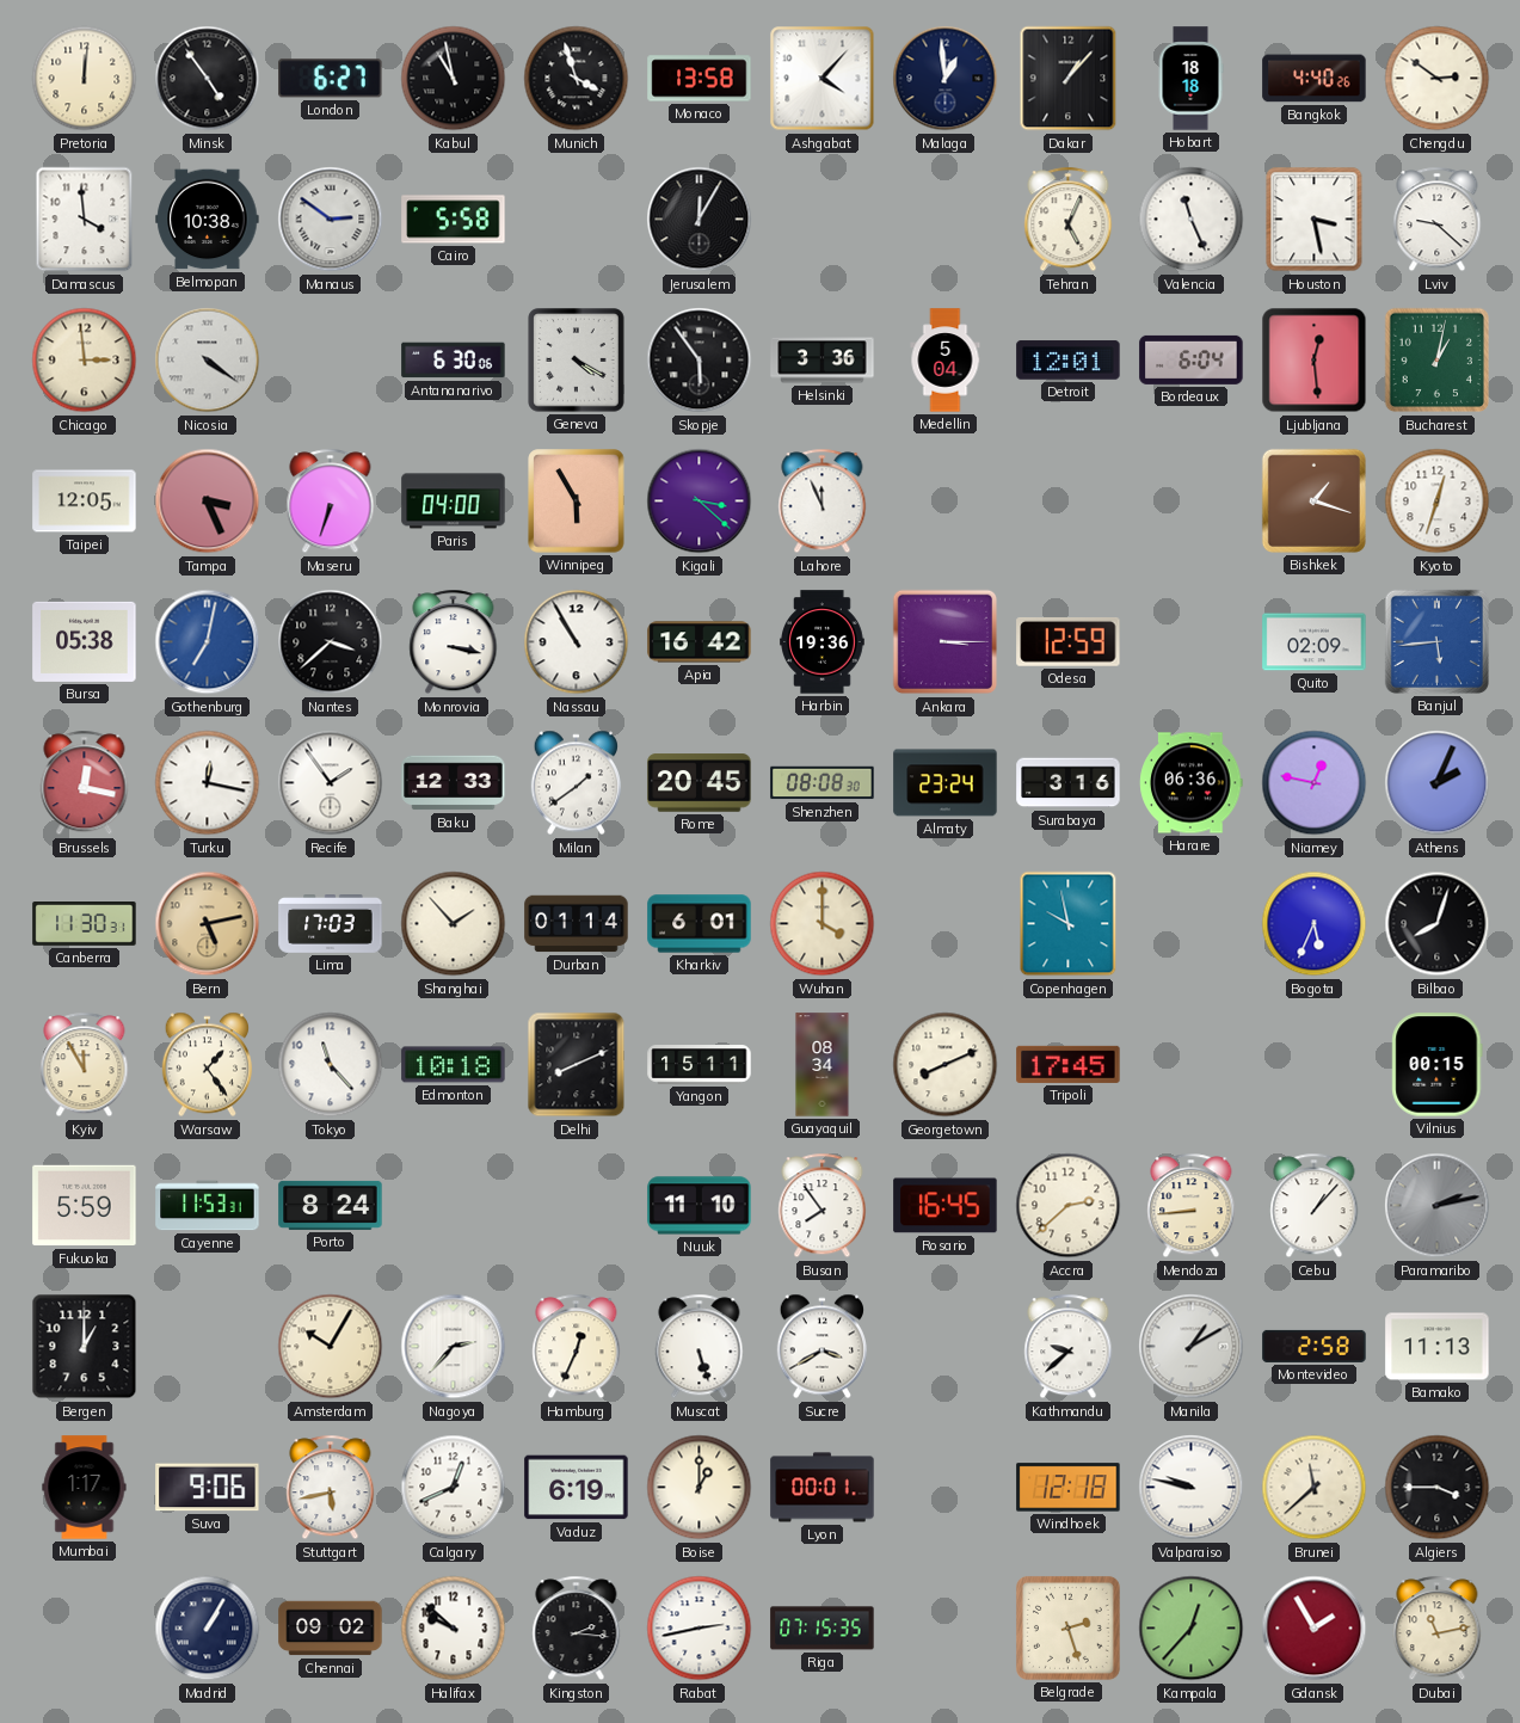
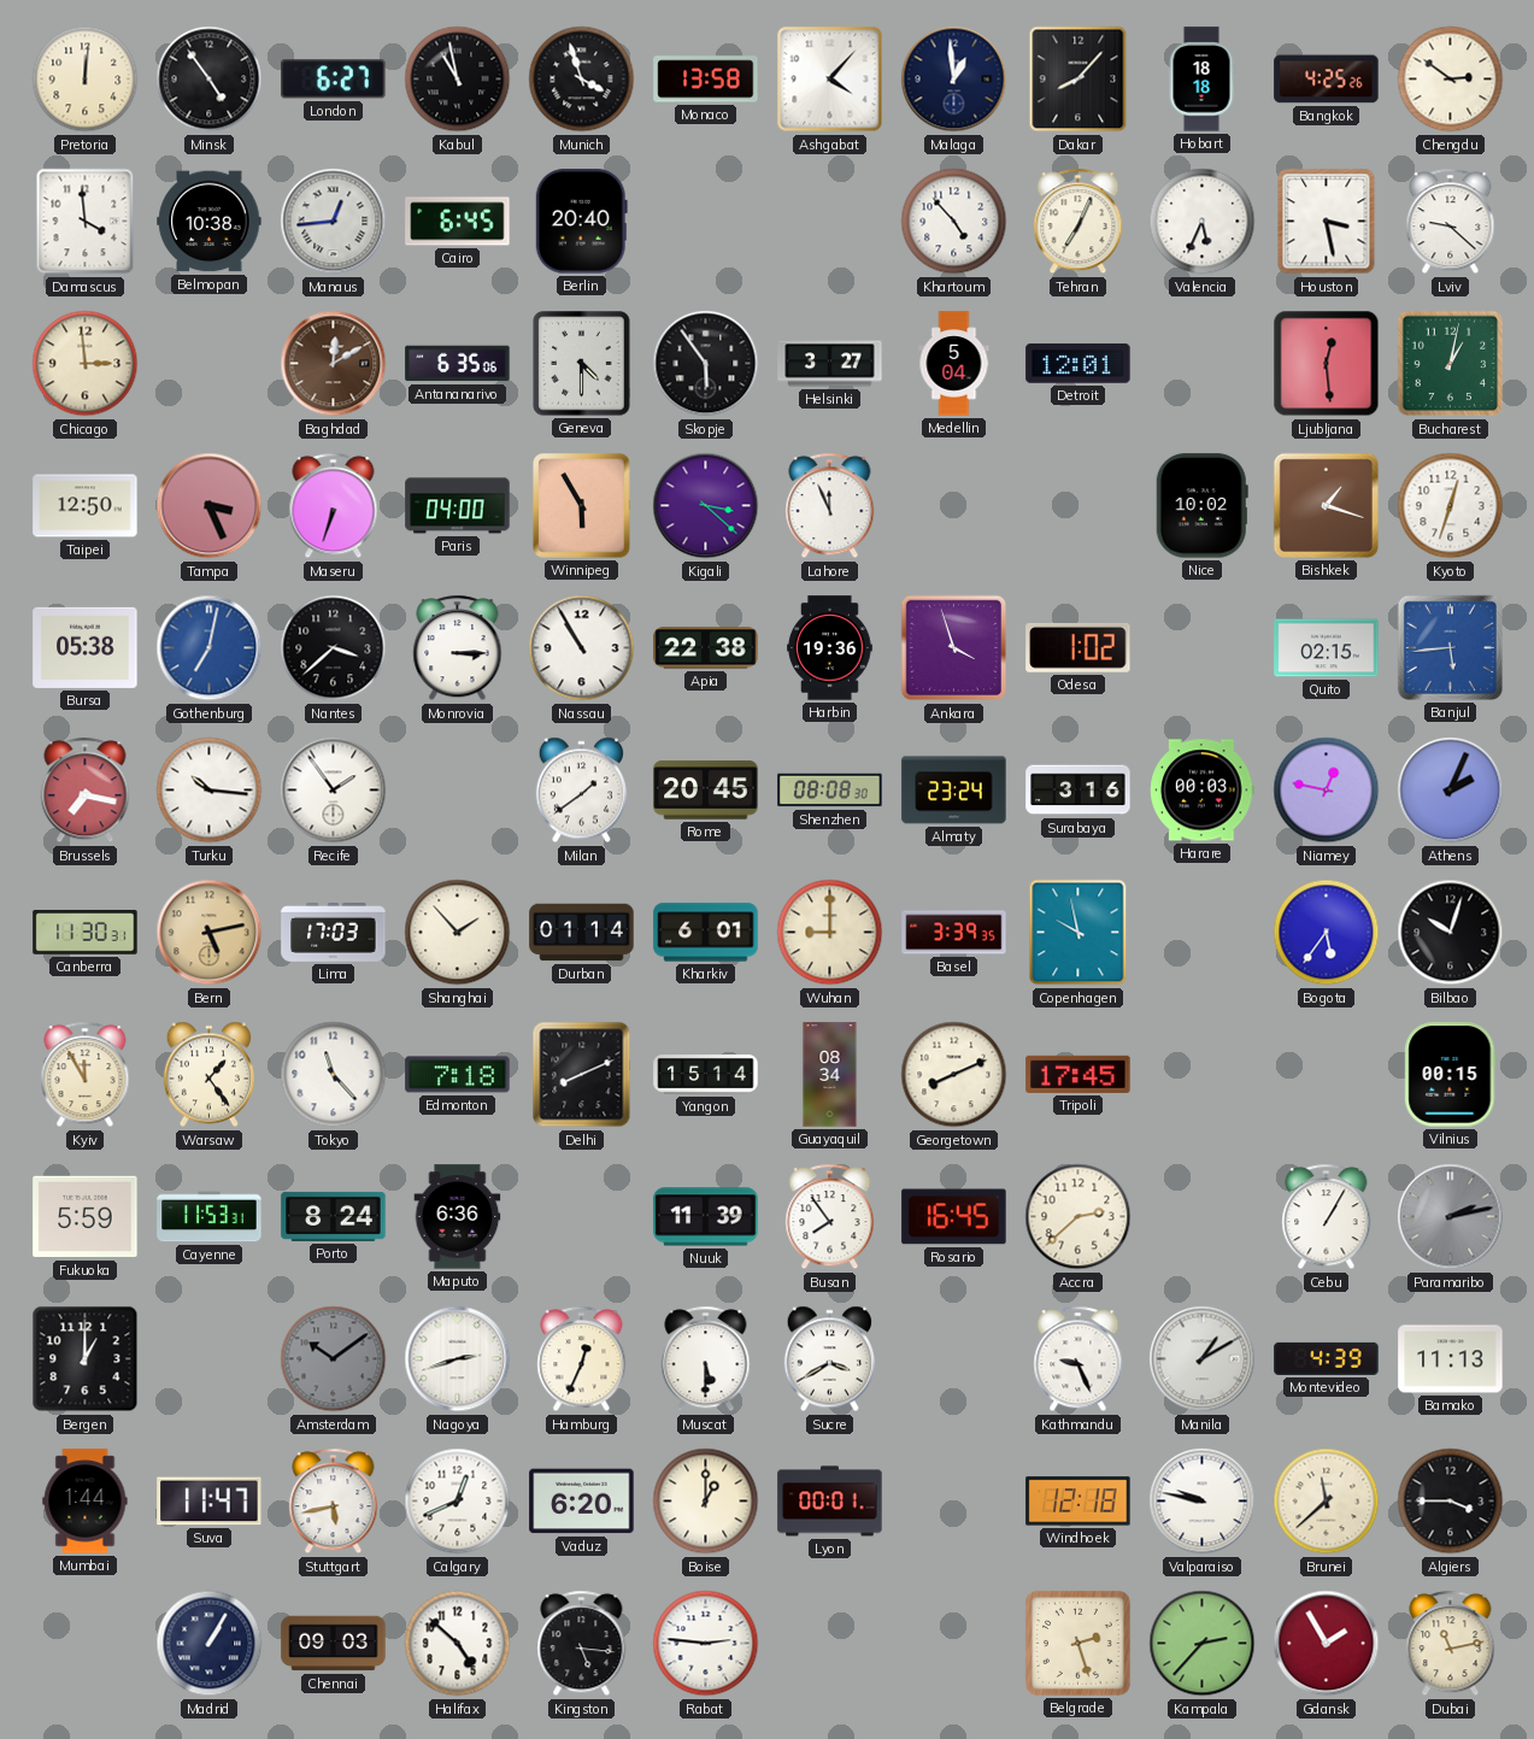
Dakar: 1:07 -> 8:07 (1078, 80)
Bangkok: 4:40 -> 4:25 (1327, 80)
Manaus: 2:51 -> 12:44 (334, 222)
Cairo: 5:58 -> 6:45 (458, 222)
Berlin: none -> 20:40 (581, 222)
Jerusalem: 12:05 -> none (700, 220)
Khartoum: none -> 4:53 (954, 222)
Tehran: 5:04 -> 7:04 (1078, 222)
Valencia: 11:26 -> 5:34 (1203, 222)
Nicosia: 4:21 -> none (208, 361)
Baghdad: none -> 12:10 (334, 364)
Antananarivo: 6:30 -> 6:35 (458, 364)
Geneva: 4:20 -> 4:30 (582, 364)
Helsinki: 3:36 -> 3:27 (830, 364)
Bordeaux: 6:04 -> none (1192, 359)
Taipei: 12:05 -> 12:50 (86, 506)
Nice: none -> 10:02 (1201, 506)
Monrovia: 3:17 -> 3:15 (458, 648)
Apia: 16:42 -> 22:38 (706, 648)
Ankara: 3:15 -> 3:57 (954, 648)
Odesa: 12:59 -> 1:02 (1078, 647)
Quito: 02:09 -> 02:15 (1327, 648)
Brussels: 12:17 -> 7:17 (86, 791)
Turku: 12:17 -> 10:16 (210, 791)
Baku: 12:33 -> none (454, 783)
Harare: 06:36 -> 00:03 (1203, 791)
Wuhan: 4:00 -> 9:00 (830, 933)
Basel: none -> 3:39 (954, 933)
Bogota: 5:34 -> 5:36 (1327, 933)
Bilbao: 8:03 -> 10:03 (1451, 933)
Edmonton: 10:18 -> 7:18 (458, 1075)
Yangon: 15:11 -> 15:14 (706, 1075)
Maputo: none -> 6:36 (458, 1217)
Nuuk: 11:10 -> 11:39 (706, 1217)
Mendoza: 8:44 -> none (1192, 1206)
Cebu: 1:07 -> 1:05 (1327, 1217)
Amsterdam: 10:05 -> 10:09 (334, 1359)
Amsterdam dial: cream -> grey (334, 1359)
Nagoya: 2:37 -> 2:42 (458, 1359)
Muscat: 5:27 -> 5:30 (706, 1359)
Kathmandu: 9:38 -> 9:26 (1078, 1359)
Montevideo: 2:58 -> 4:39 (1327, 1358)
Mumbai: 1:17 -> 1:44 (86, 1502)
Suva: 9:06 -> 11:47 (210, 1502)
Vaduz: 6:19 -> 6:20 (582, 1502)
Chennai: 09:02 -> 09:03 (334, 1644)
Halifax: 9:52 -> 4:52 (458, 1644)
Kingston: 2:16 -> 5:16 (582, 1644)
Rabat: 2:43 -> 2:46 (706, 1644)
Riga: 07:15 -> none (823, 1629)
Kampala: 12:37 -> 2:37 (1203, 1644)
